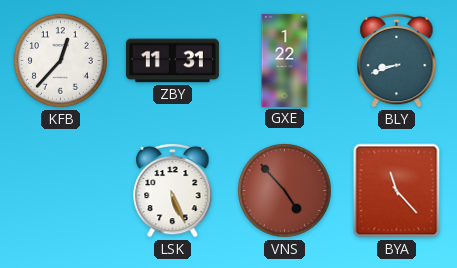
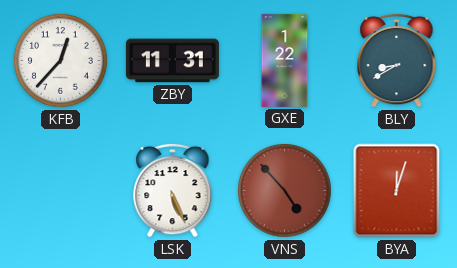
BLY: 8:42 -> 8:40 (397, 60)
BYA: 11:23 -> 12:03 (397, 191)
